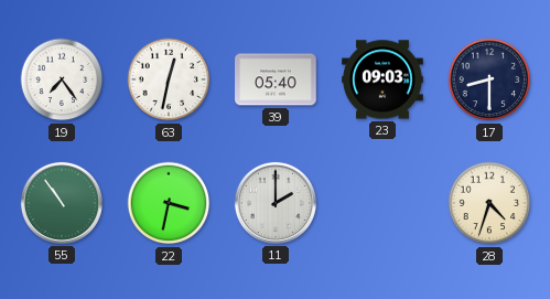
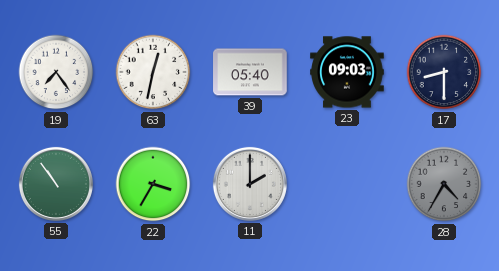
22: 3:32 -> 3:35 (153, 184)
28: 4:33 -> 4:35 (444, 184)
28 dial: cream -> grey (444, 184)
